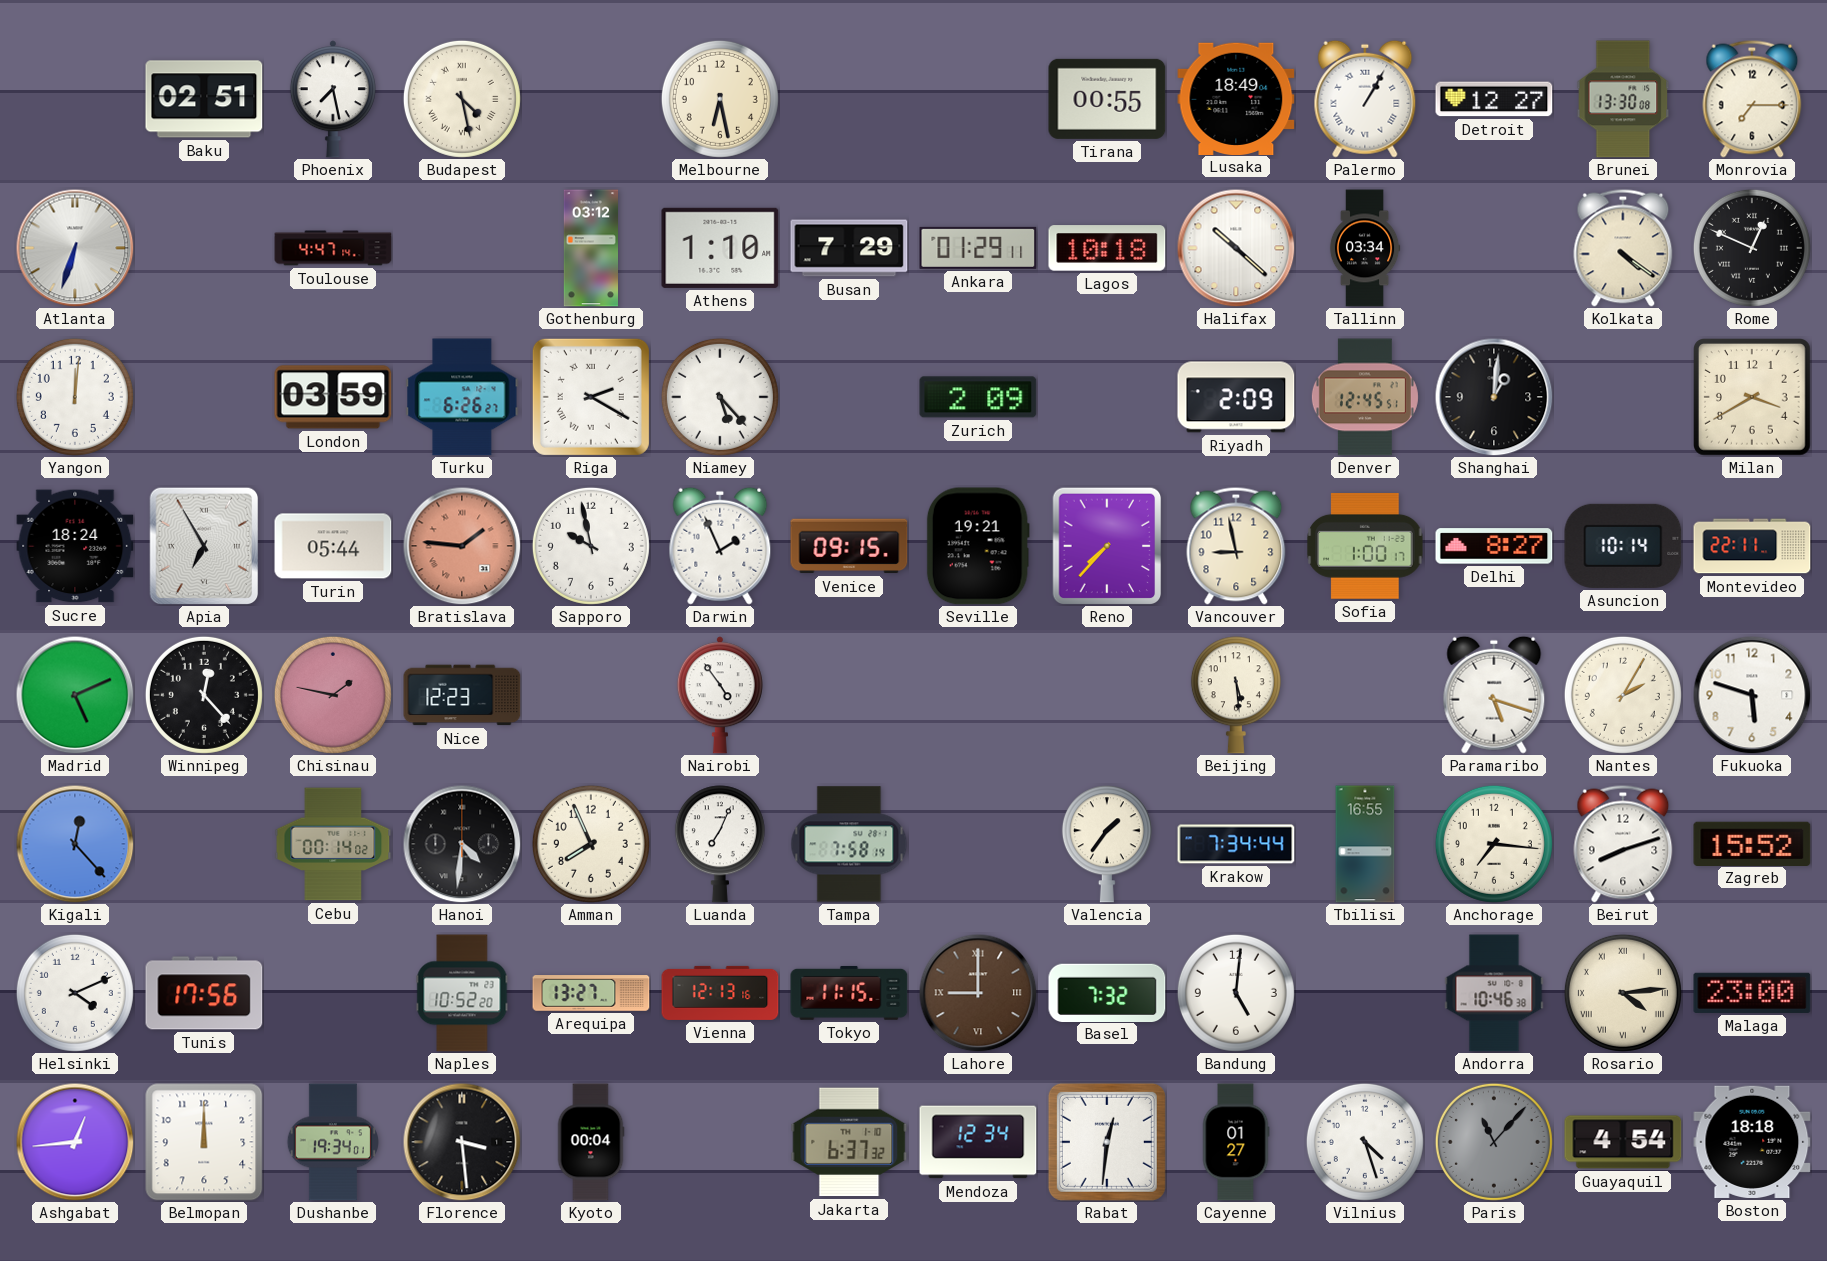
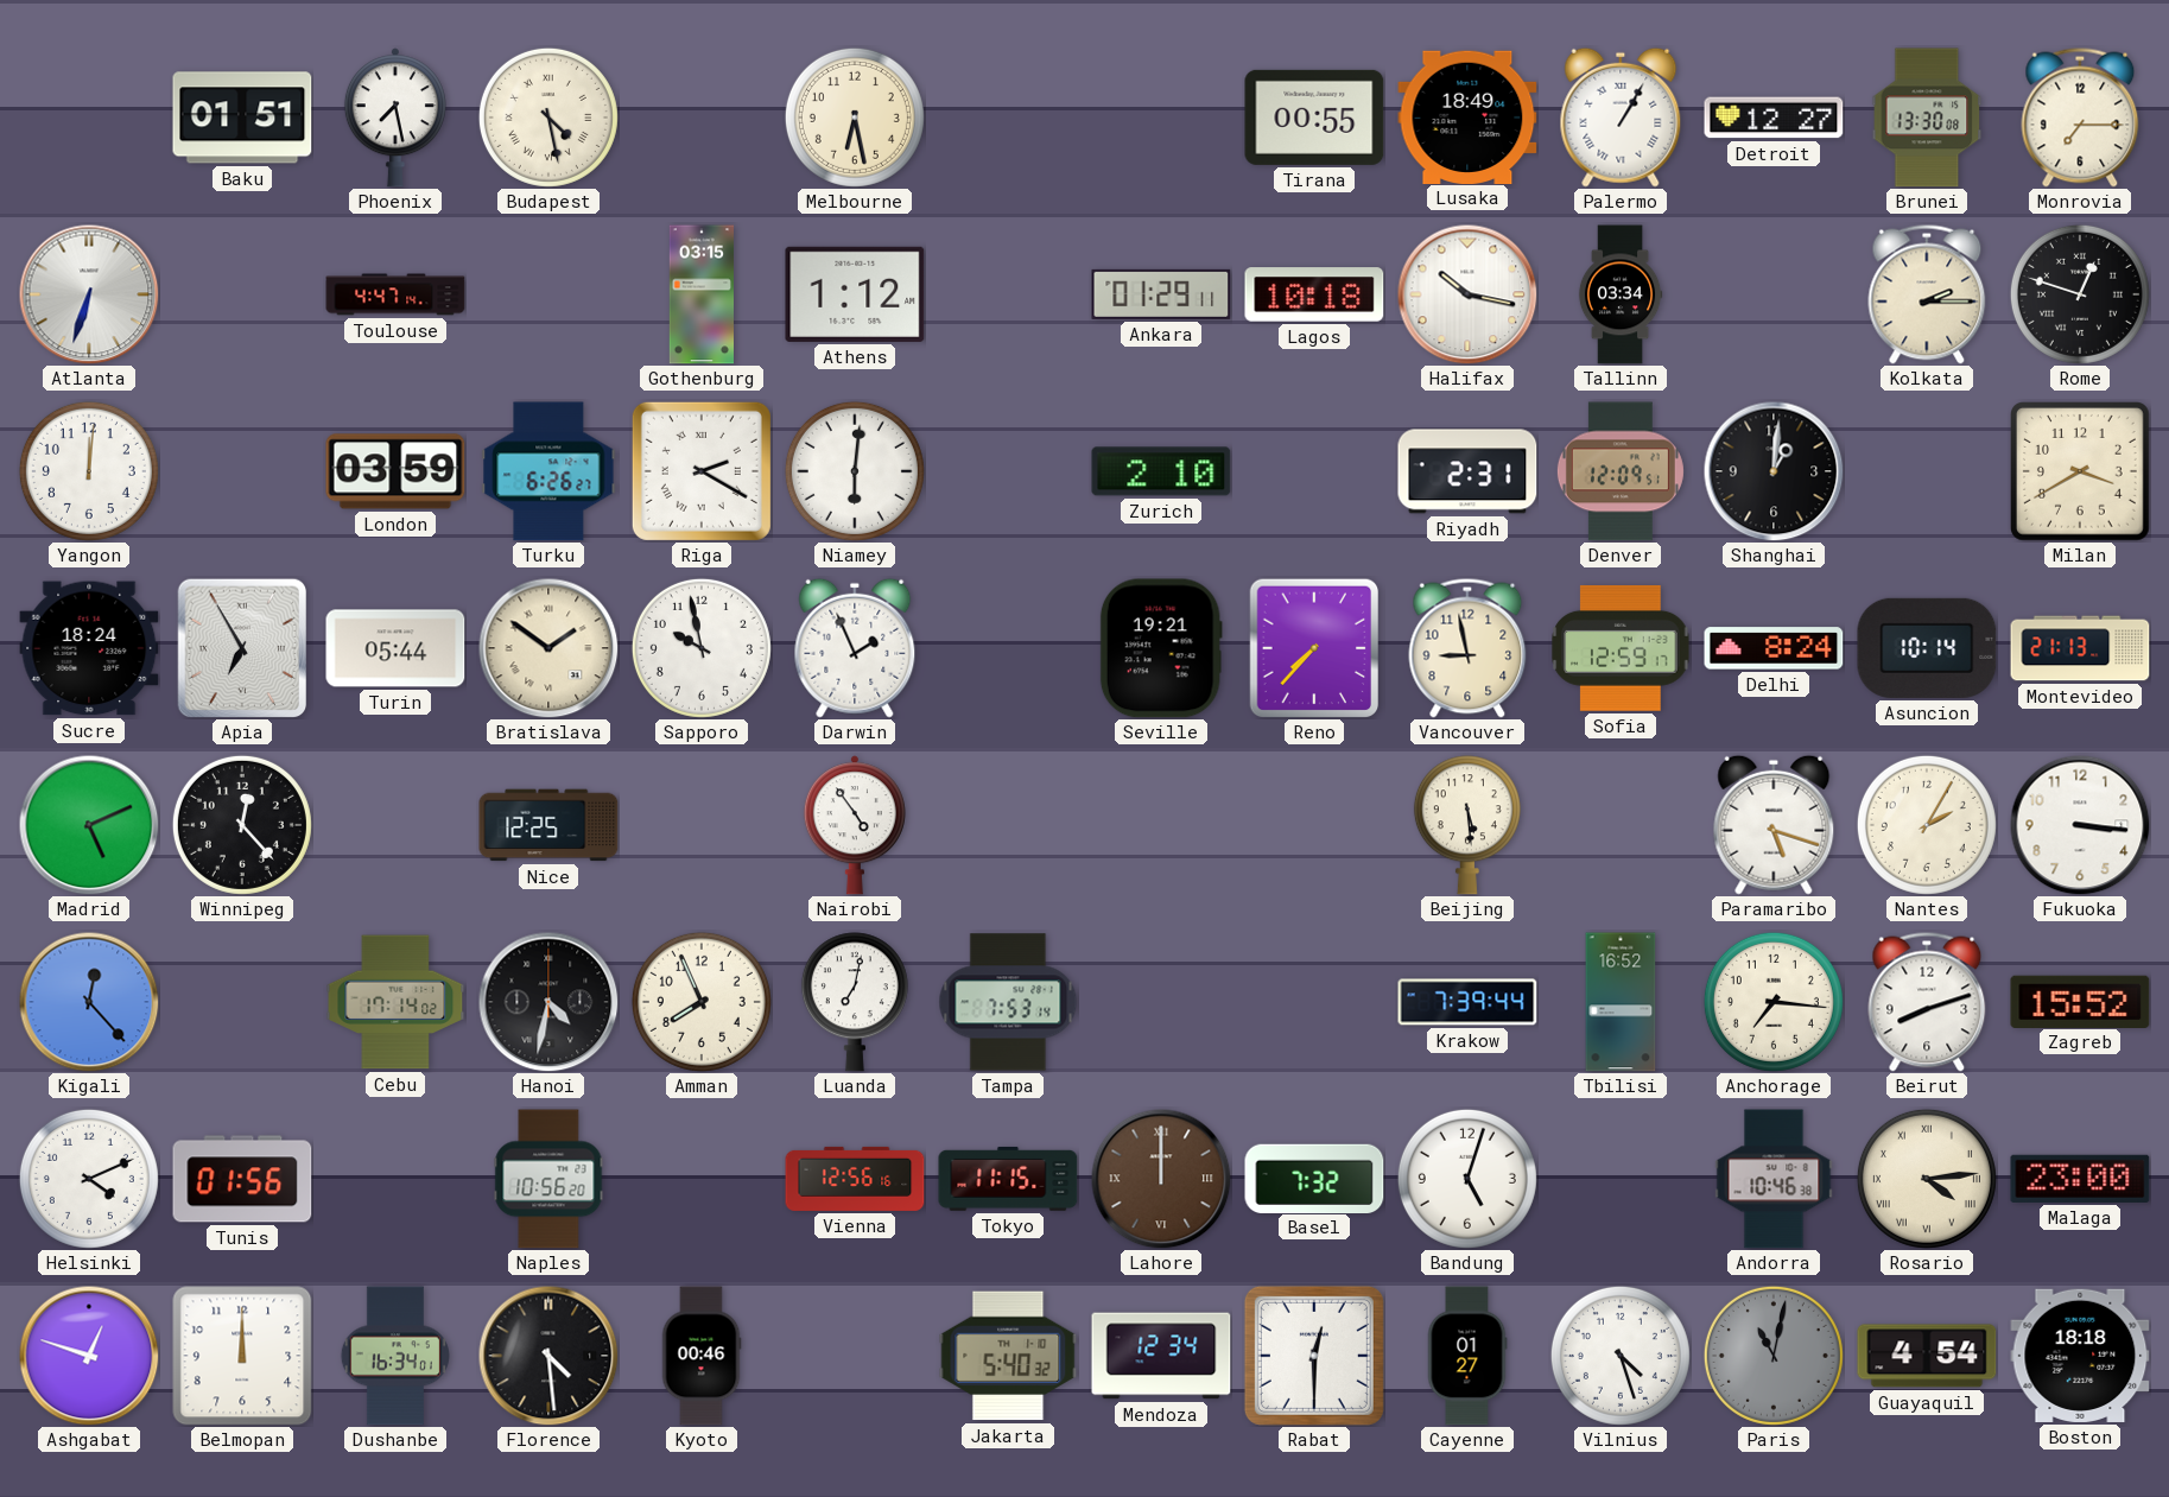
Baku: 02:51 -> 01:51 (242, 118)
Gothenburg: 03:12 -> 03:15 (700, 294)
Athens: 1:10 -> 1:12 (855, 294)
Busan: 7:29 -> none (849, 248)
Halifax: 10:22 -> 10:17 (1467, 294)
Kolkata: 4:21 -> 2:15 (1927, 294)
Rome: 12:49 -> 12:48 (2080, 294)
Niamey: 5:23 -> 6:01 (855, 471)
Zurich: 2:09 -> 2:10 (1161, 471)
Riyadh: 2:09 -> 2:31 (1467, 471)
Denver: 12:45 -> 12:09 (1621, 471)
Bratislava: 1:46 -> 1:51 (548, 648)
Bratislava dial: salmon -> cream (548, 648)
Venice: 09:15 -> none (849, 546)
Sofia: 1:00 -> 12:59 (1621, 648)
Delhi: 8:27 -> 8:24 (1774, 648)
Montevideo: 22:11 -> 21:13 (2080, 648)
Chisinau: 1:47 -> none (333, 695)
Nice: 12:23 -> 12:25 (548, 825)
Fukuoka: 5:48 -> 3:16 (2080, 825)
Cebu: 00:14 -> 17:14 (395, 1002)
Hanoi: 4:31 -> 4:32 (548, 1002)
Luanda: 7:04 -> 7:02 (855, 1002)
Tampa: 7:58 -> 7:53 (1008, 1002)
Valencia: 1:36 -> none (1107, 844)
Krakow: 7:34 -> 7:39 (1467, 1002)
Tbilisi: 16:55 -> 16:52 (1621, 1002)
Tunis: 17:56 -> 01:56 (242, 1179)
Naples: 10:52 -> 10:56 (548, 1179)
Arequipa: 13:27 -> none (591, 993)
Vienna: 12:13 -> 12:56 (855, 1179)
Lahore: 9:00 -> 12:00 (1161, 1179)
Bandung: 5:01 -> 5:03 (1467, 1179)
Ashgabat: 12:44 -> 12:48 (89, 1356)
Dushanbe: 19:34 -> 16:34 (395, 1356)
Florence: 3:29 -> 4:29 (548, 1356)
Kyoto: 00:04 -> 00:46 (702, 1356)
Jakarta: 6:37 -> 5:40 (1008, 1356)
Rabat: 12:31 -> 12:30 (1314, 1356)
Paris: 11:07 -> 11:02 (1774, 1356)
